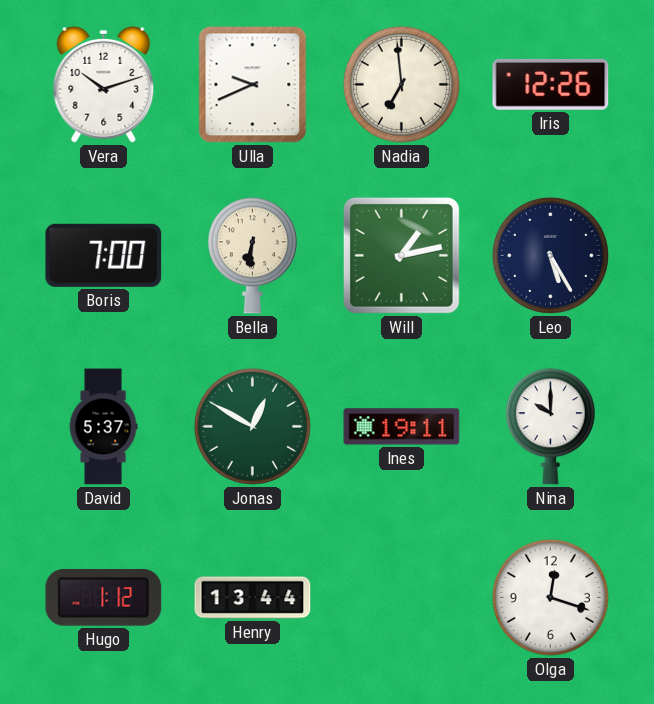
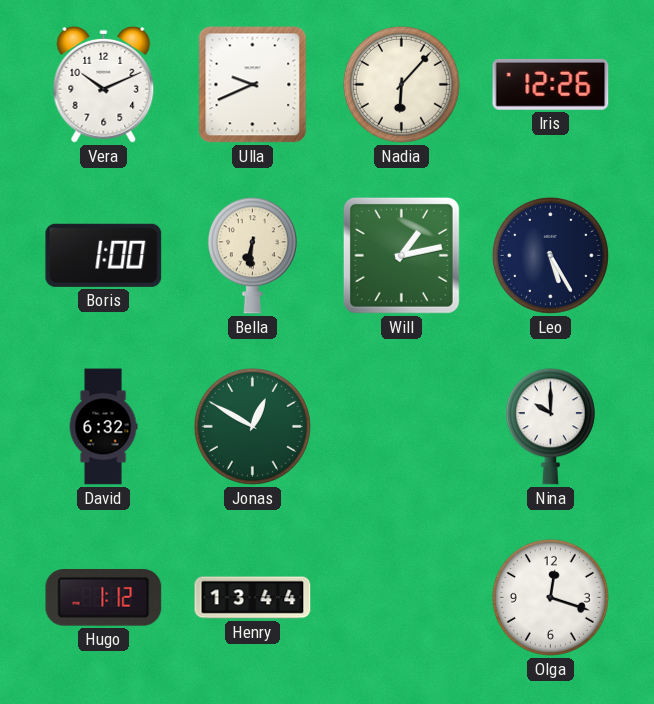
Vera: 10:12 -> 10:11 (104, 84)
Nadia: 6:59 -> 6:07 (401, 84)
Boris: 7:00 -> 1:00 (104, 255)
David: 5:37 -> 6:32 (103, 427)
Ines: 19:11 -> none (402, 427)
